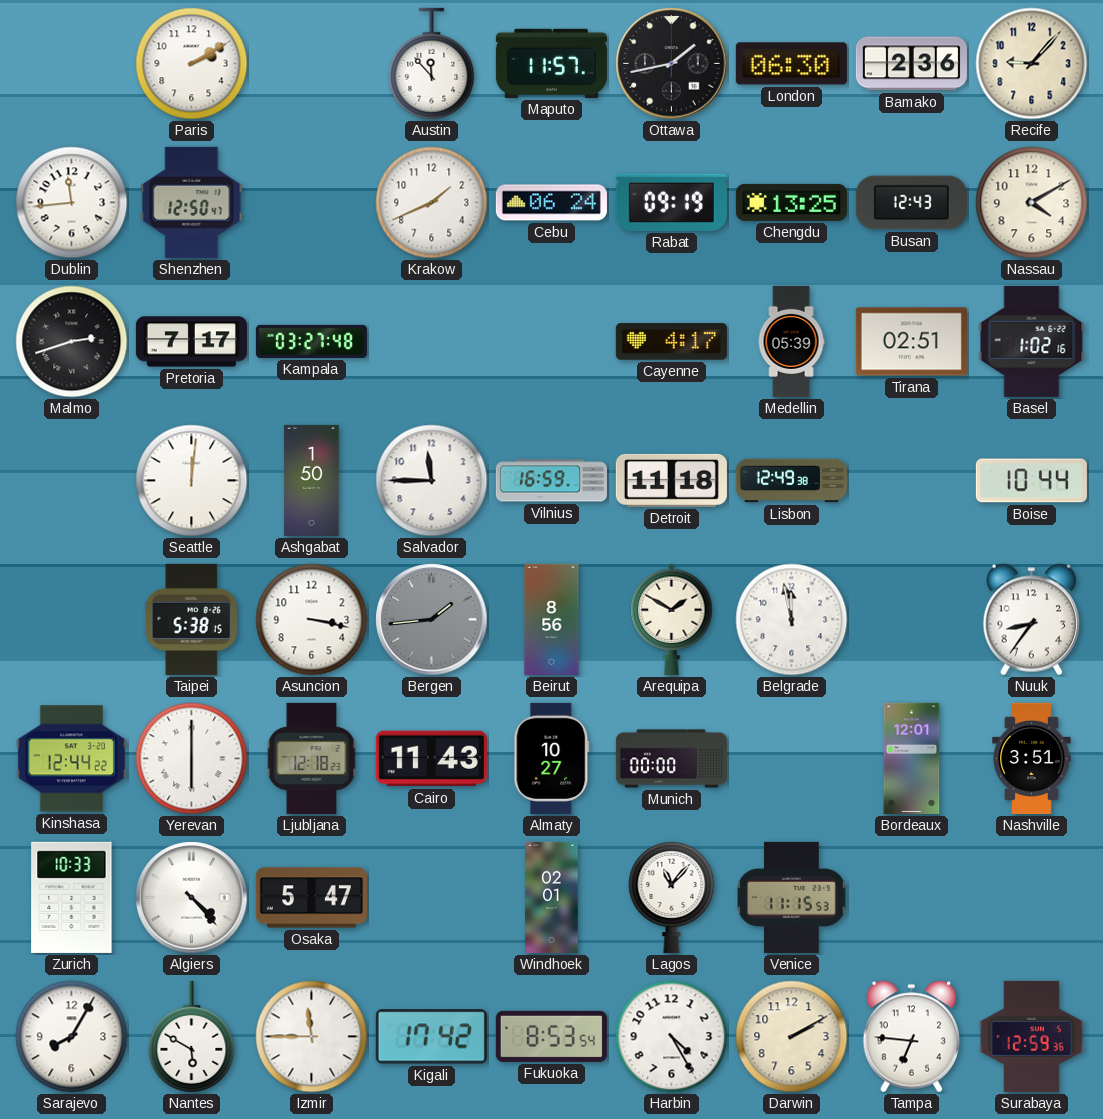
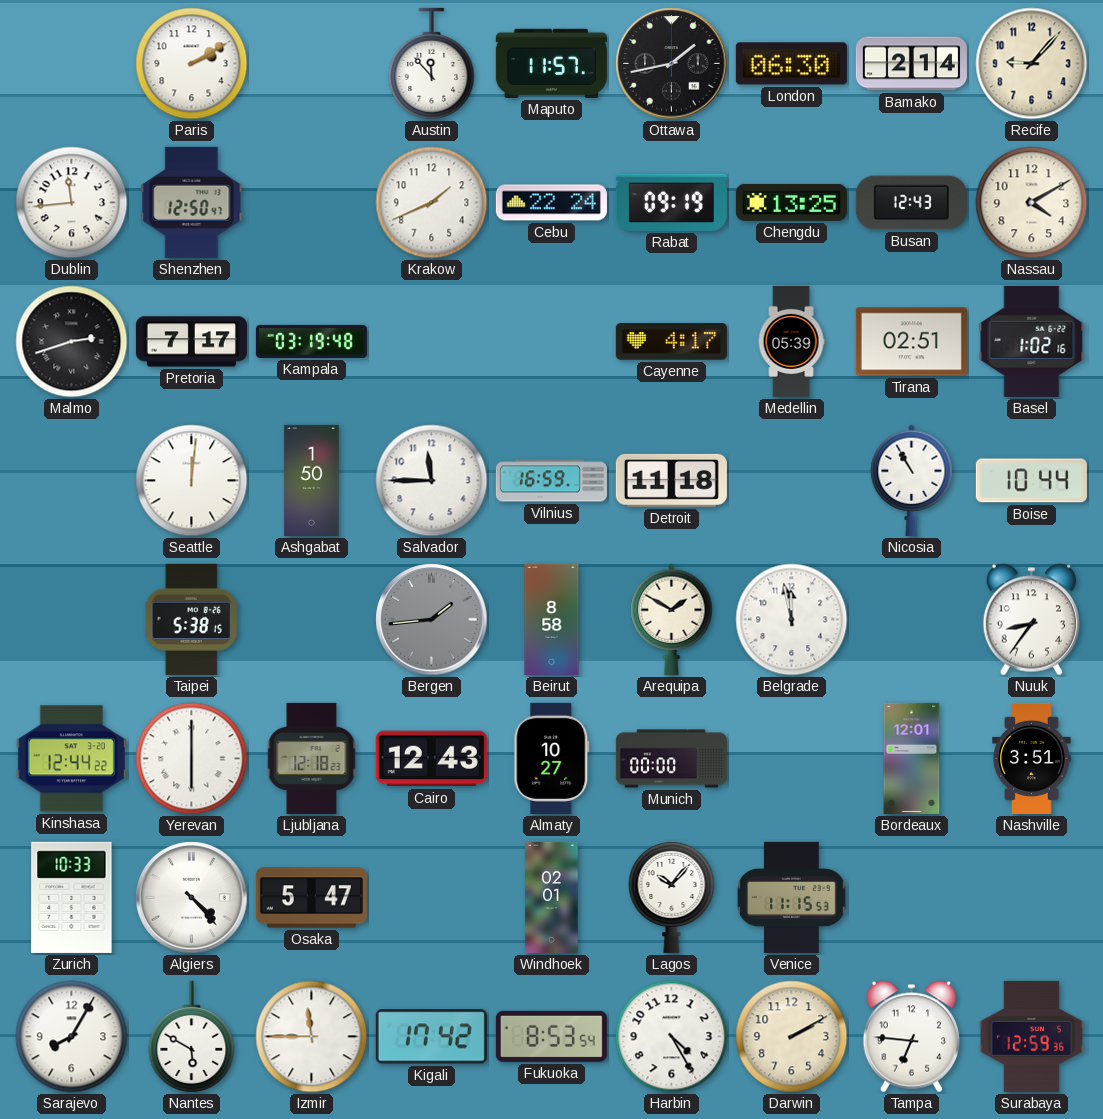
Bamako: 2:36 -> 2:14 (911, 64)
Cebu: 06:24 -> 22:24 (551, 203)
Kampala: 03:27 -> 03:19 (311, 341)
Lisbon: 12:49 -> none (791, 481)
Nicosia: none -> 10:55 (912, 480)
Asuncion: 3:17 -> none (312, 620)
Beirut: 8:56 -> 8:58 (552, 619)
Cairo: 11:43 -> 12:43 (431, 759)
Lagos: 11:07 -> 10:07 (672, 897)
